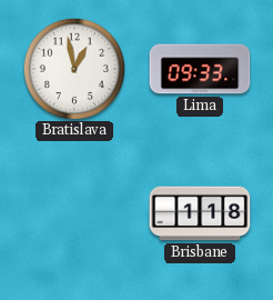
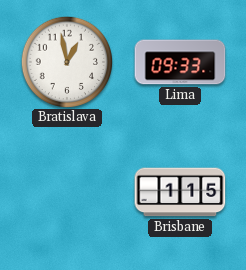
Brisbane: 1:18 -> 1:15 (180, 192)
